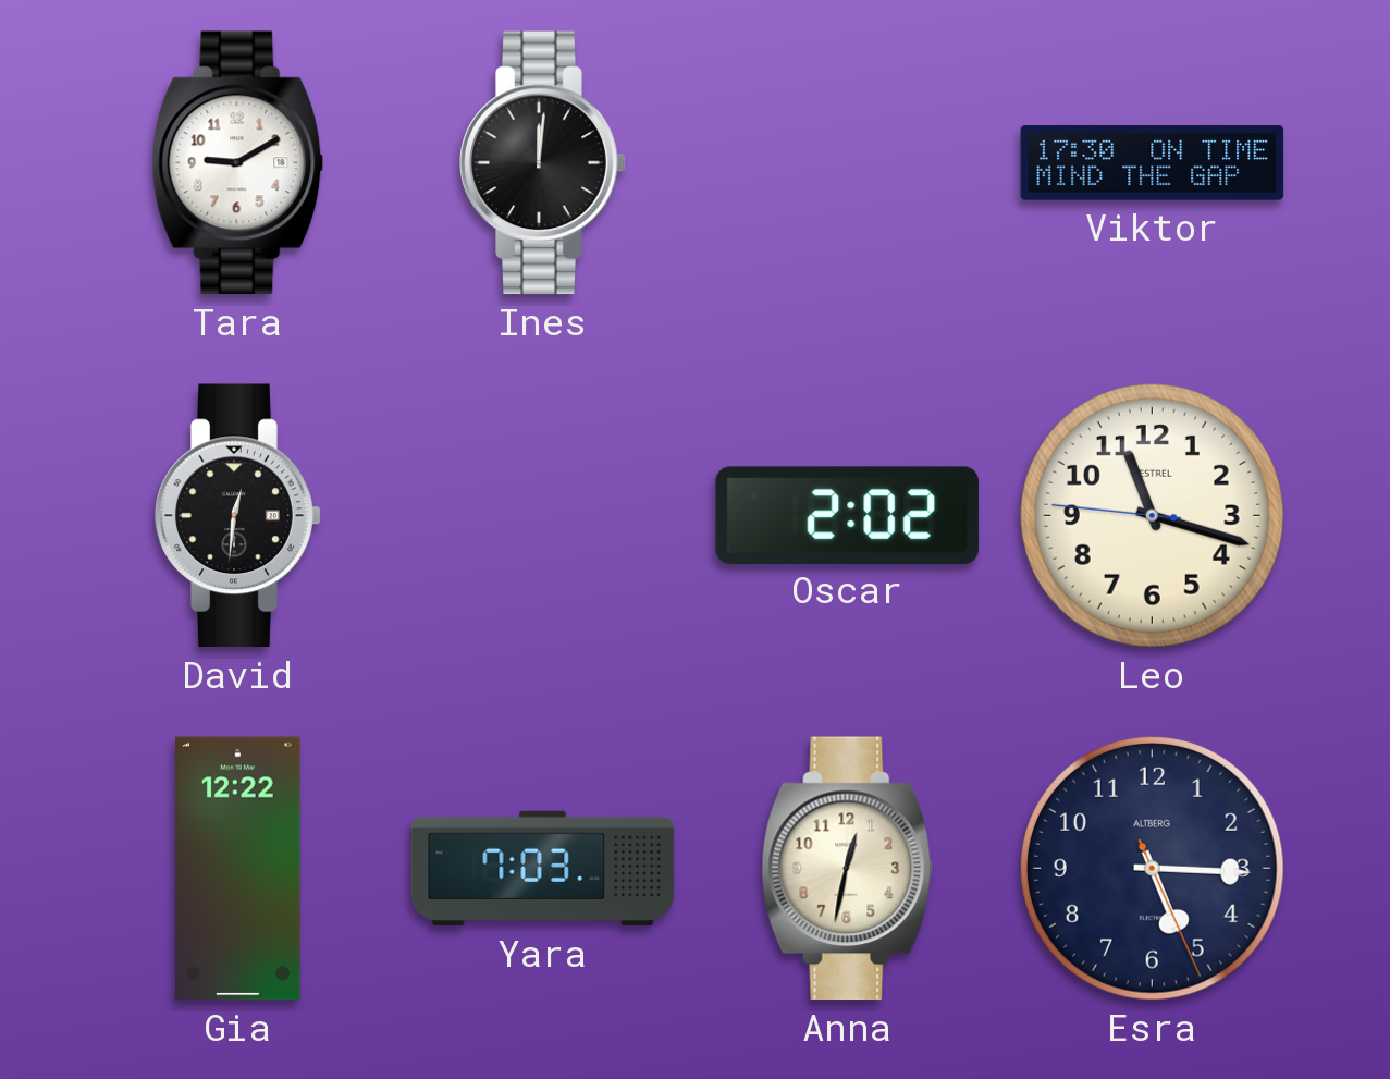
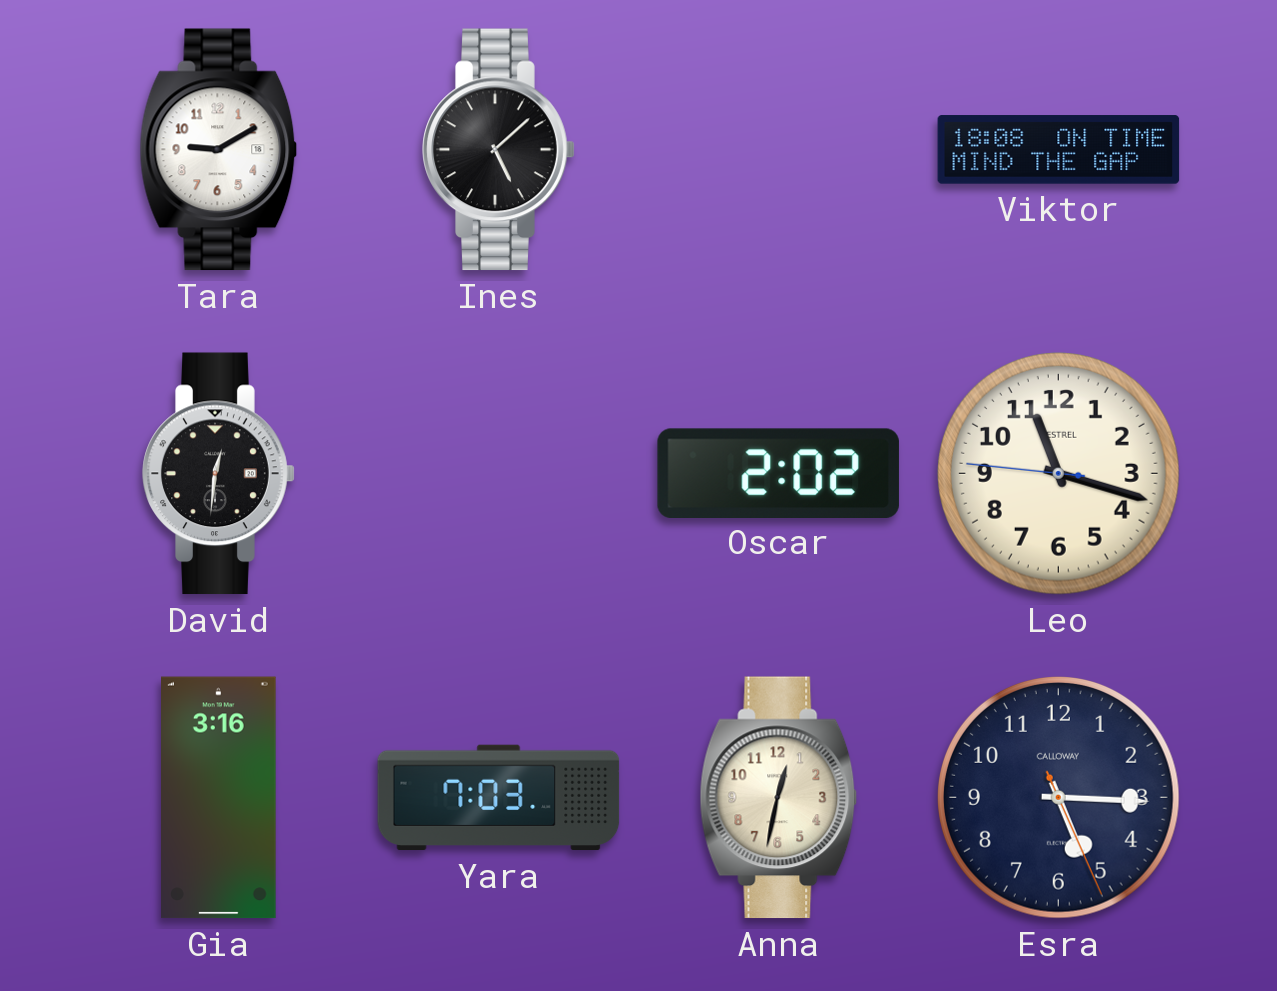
Ines: 12:01 -> 5:08 (499, 150)
Viktor: 17:30 -> 18:08 (1059, 150)
Gia: 12:22 -> 3:16 (219, 798)
Esra brand: ALTBERG -> CALLOWAY (1058, 797)
